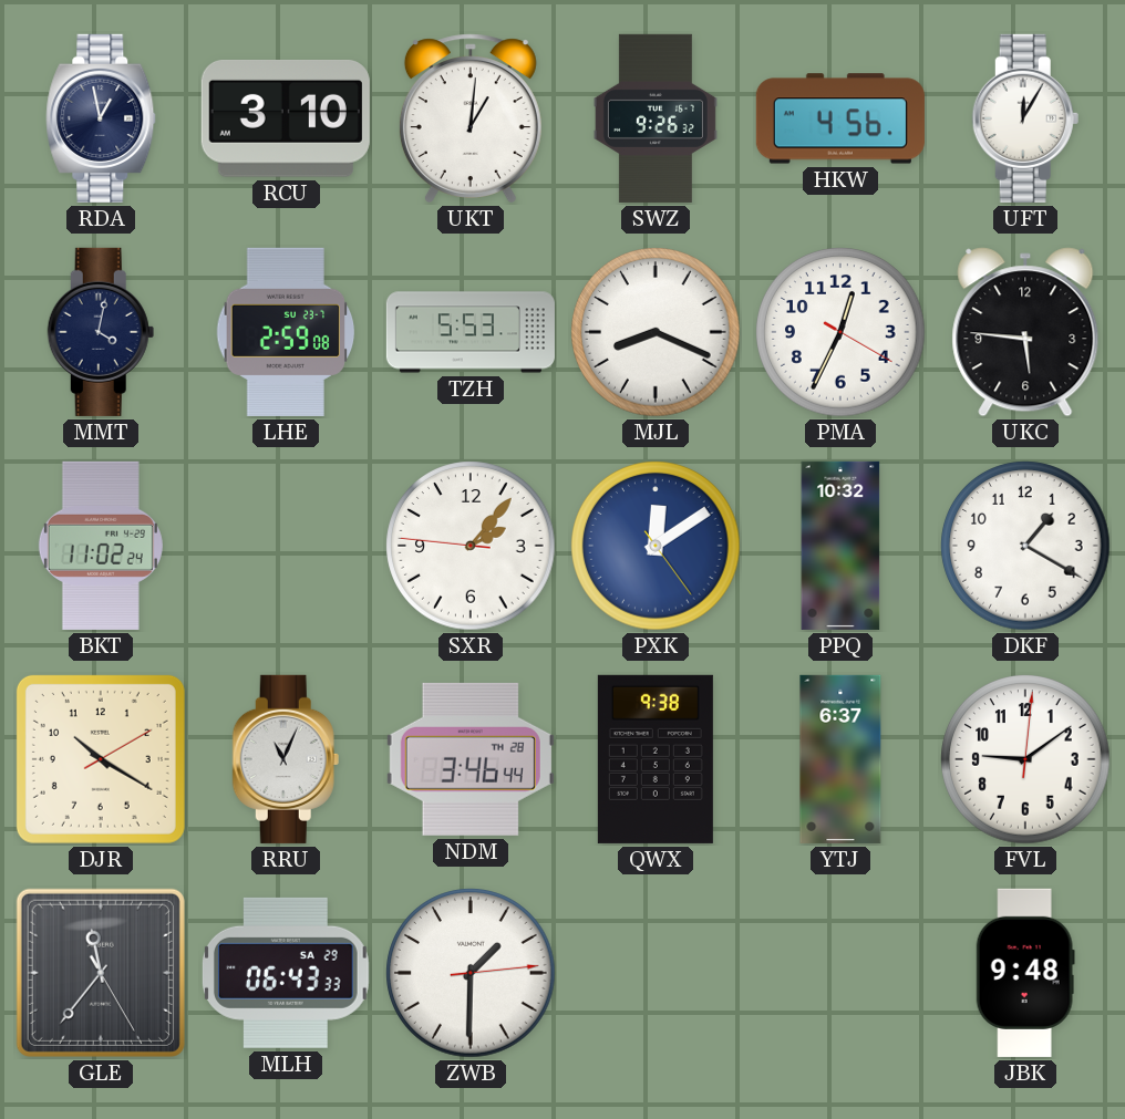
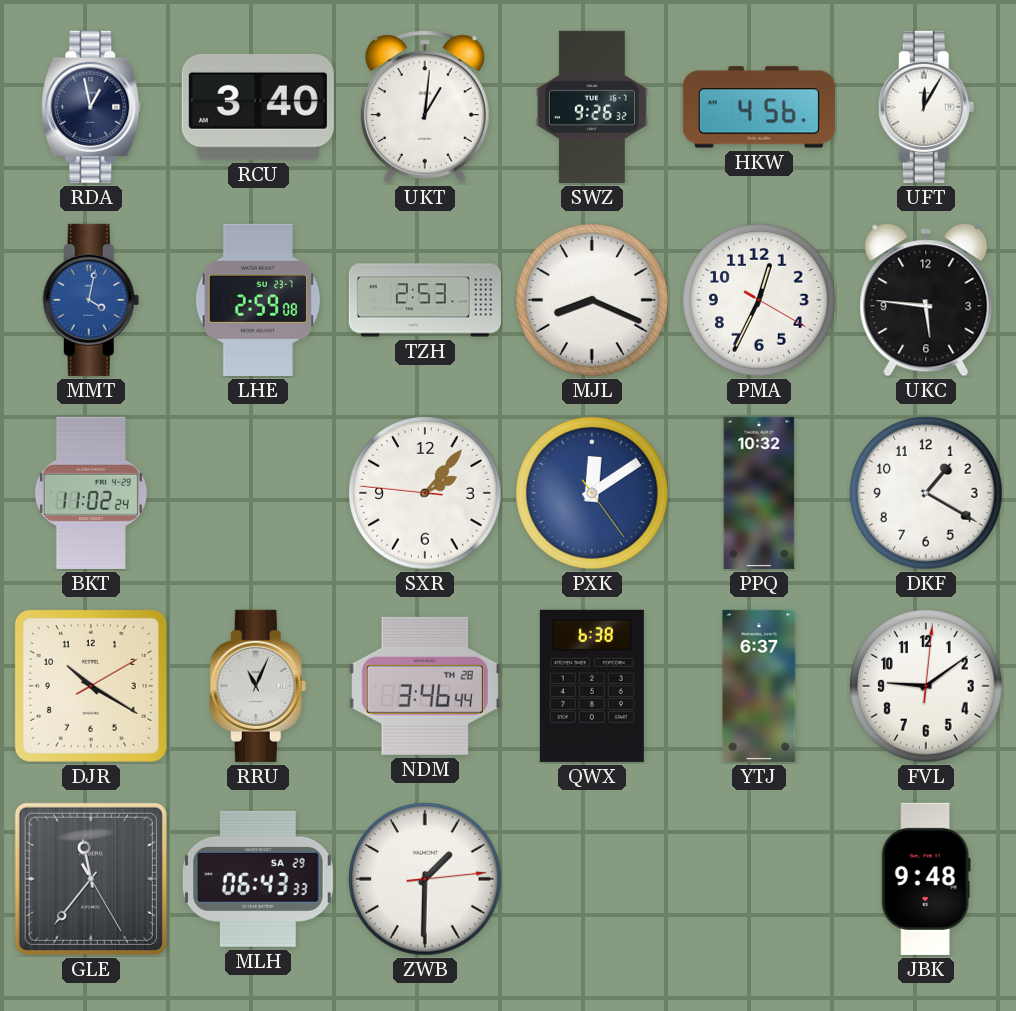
RCU: 3:10 -> 3:40 (258, 107)
MMT dial: navy -> blue (91, 300)
TZH: 5:53 -> 2:53 (425, 300)
QWX: 9:38 -> 6:38 (592, 686)
